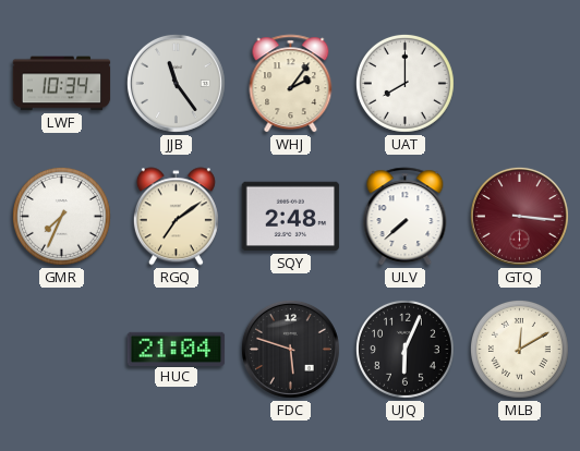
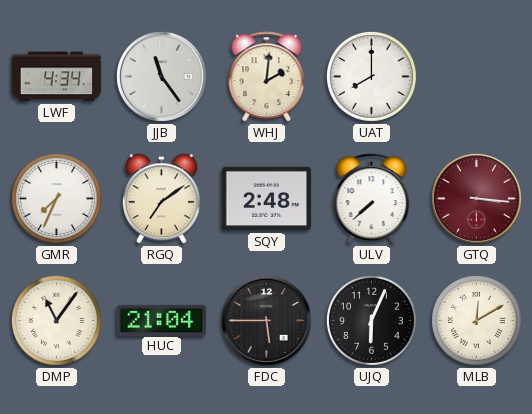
LWF: 10:34 -> 4:34 (57, 77)
WHJ: 2:06 -> 2:01 (267, 77)
DMP: none -> 11:06 (56, 320)
FDC: 5:48 -> 5:45 (266, 320)
